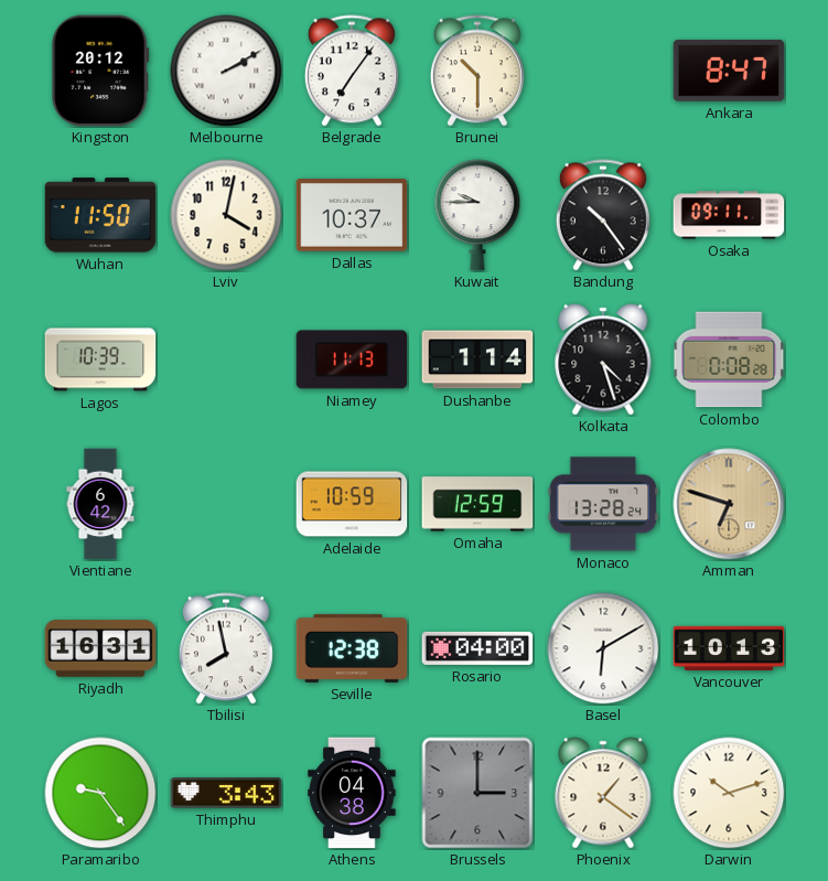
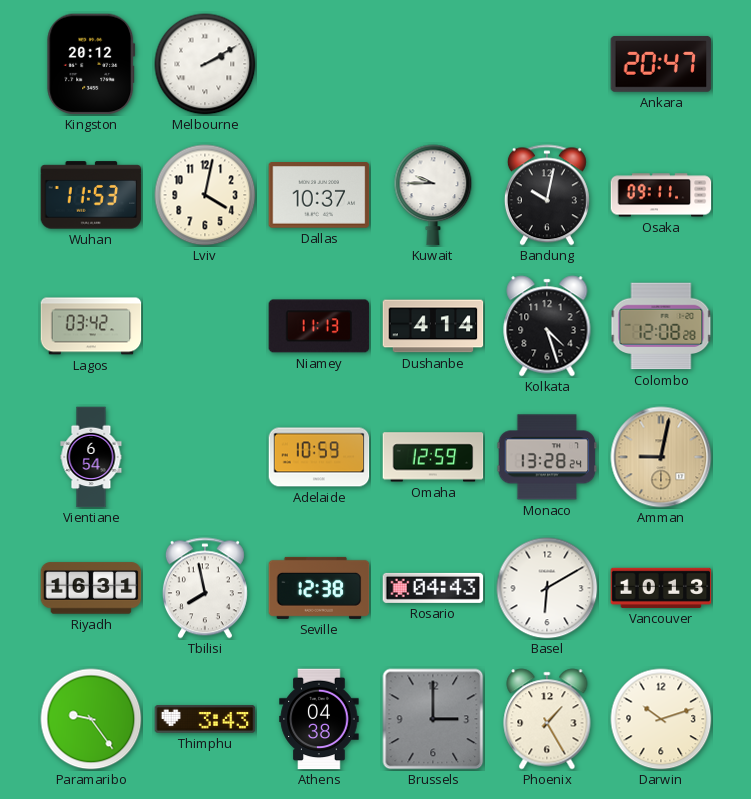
Belgrade: 7:06 -> none (352, 71)
Brunei: 10:30 -> none (477, 71)
Ankara: 8:47 -> 20:47 (661, 64)
Wuhan: 11:50 -> 11:53 (91, 195)
Bandung: 10:24 -> 10:02 (547, 195)
Lagos: 10:39 -> 03:42 (91, 326)
Dushanbe: 1:14 -> 4:14 (433, 326)
Colombo: 0:08 -> 12:08 (661, 326)
Vientiane: 6:42 -> 6:54 (91, 457)
Amman: 6:48 -> 9:02 (661, 457)
Rosario: 04:00 -> 04:43 (433, 588)
Phoenix: 1:21 -> 1:25 (547, 719)
